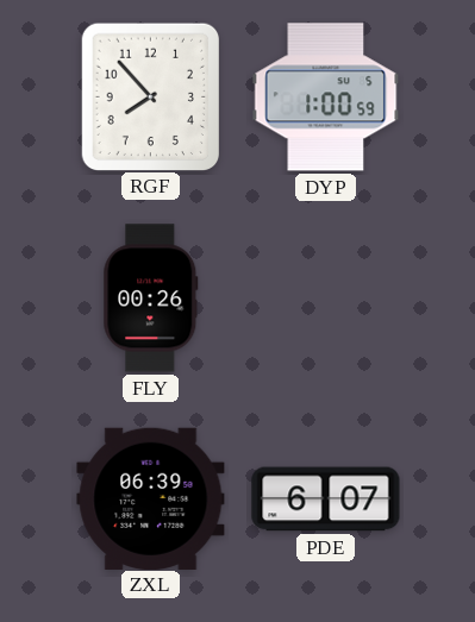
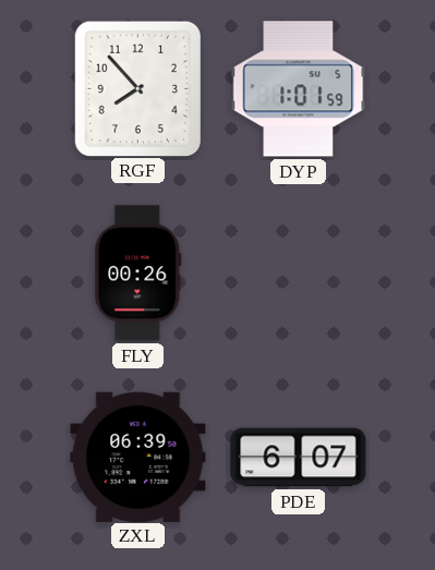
DYP: 1:00 -> 1:01 (299, 89)
